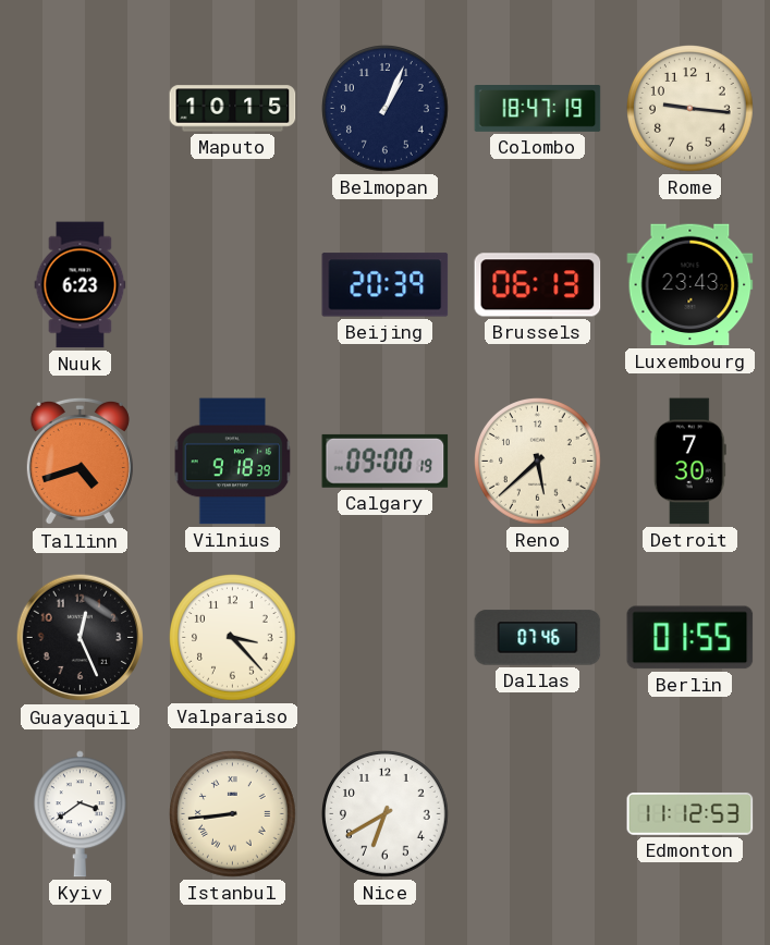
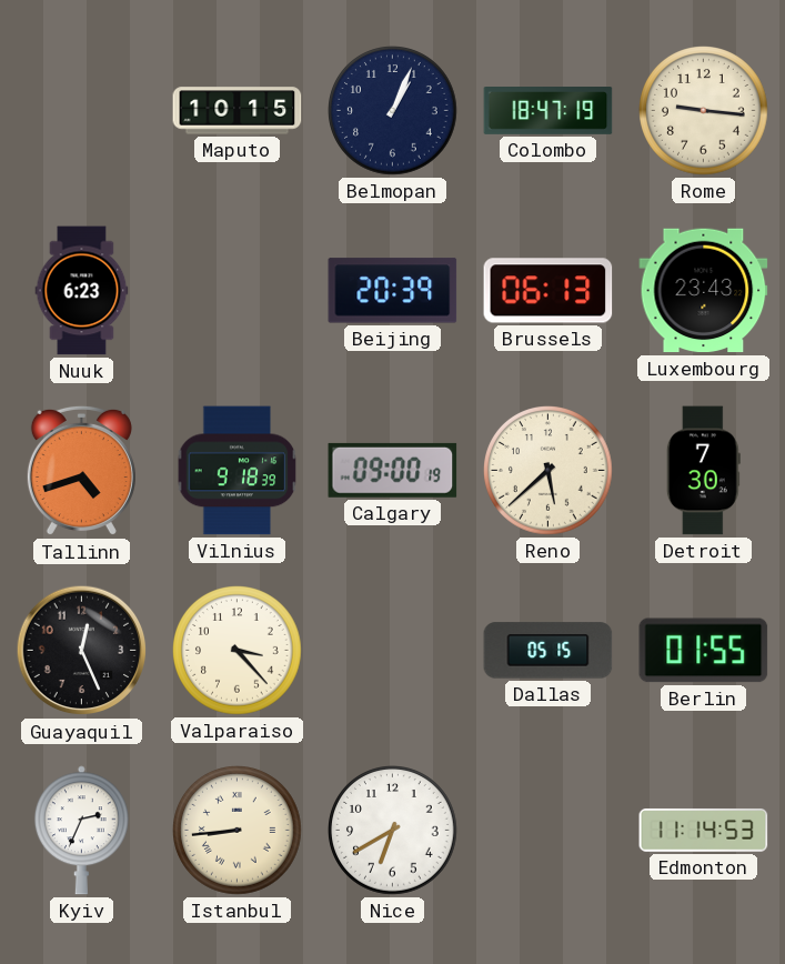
Dallas: 07:46 -> 05:15 (549, 651)
Kyiv: 3:39 -> 2:34 (81, 831)
Edmonton: 11:12 -> 11:14 (704, 830)
